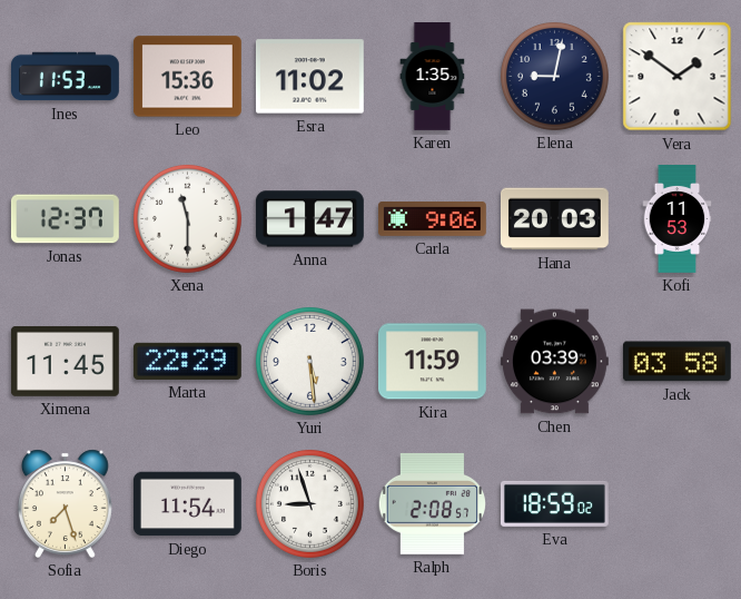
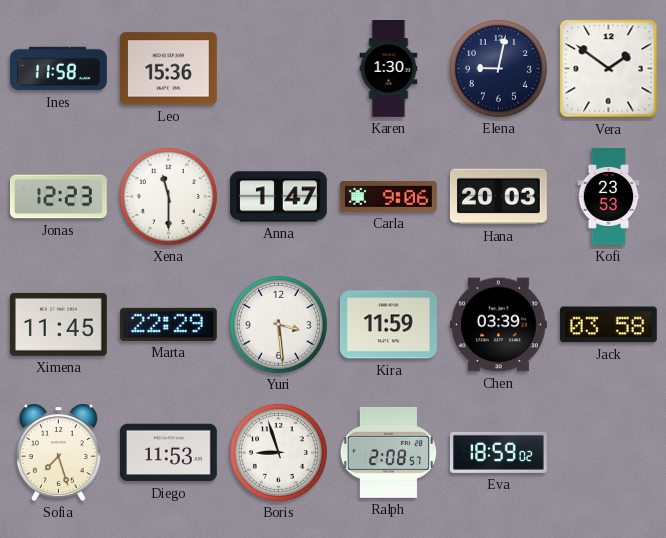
Ines: 11:53 -> 11:58 (59, 69)
Esra: 11:02 -> none (309, 77)
Karen: 1:35 -> 1:30 (389, 69)
Jonas: 12:37 -> 12:23 (58, 197)
Kofi: 11:53 -> 23:53 (609, 197)
Yuri: 5:29 -> 3:29 (278, 324)
Diego: 11:54 -> 11:53 (168, 453)
